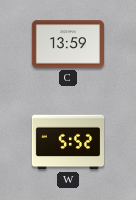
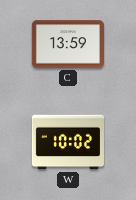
W: 5:52 -> 10:02 (67, 142)
